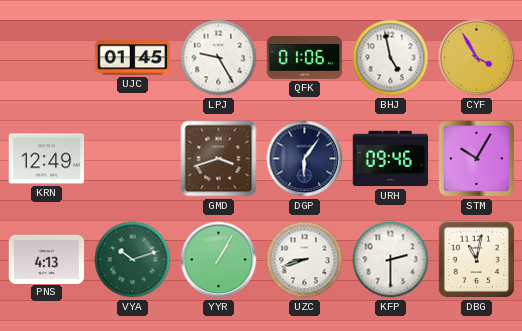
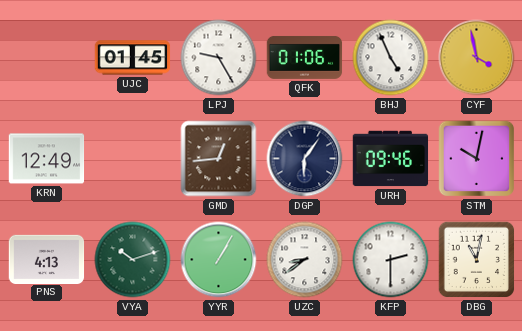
BHJ: 4:58 -> 4:56 (391, 58)
CYF: 3:55 -> 3:58 (477, 58)
GMD: 3:42 -> 12:44 (219, 159)
STM: 10:05 -> 10:02 (477, 159)
UZC: 8:42 -> 8:39 (305, 260)
